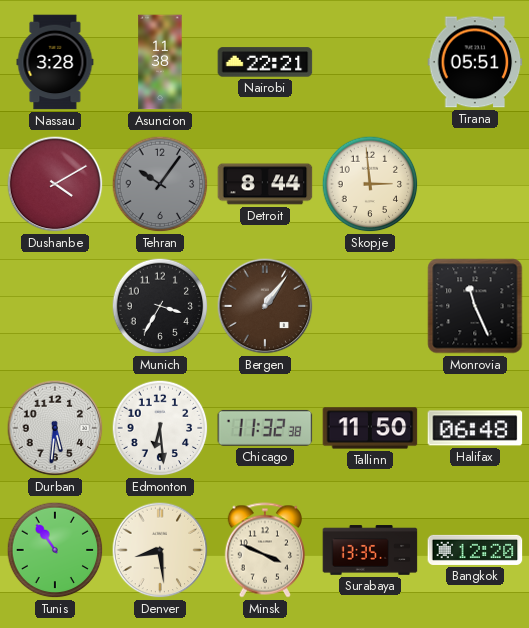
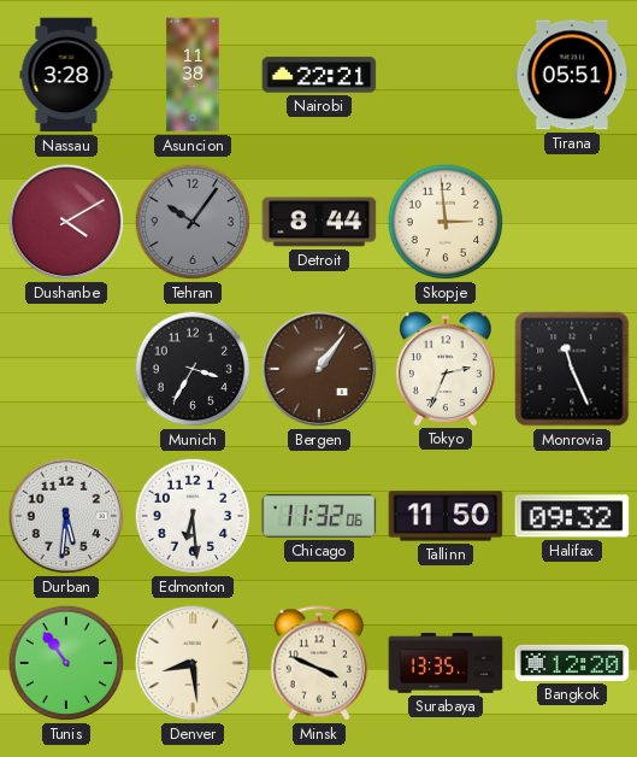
Tokyo: none -> 2:34 (446, 369)
Chicago: 11:32:38 -> 11:32:06 (319, 516)
Halifax: 06:48 -> 09:32 (572, 516)
